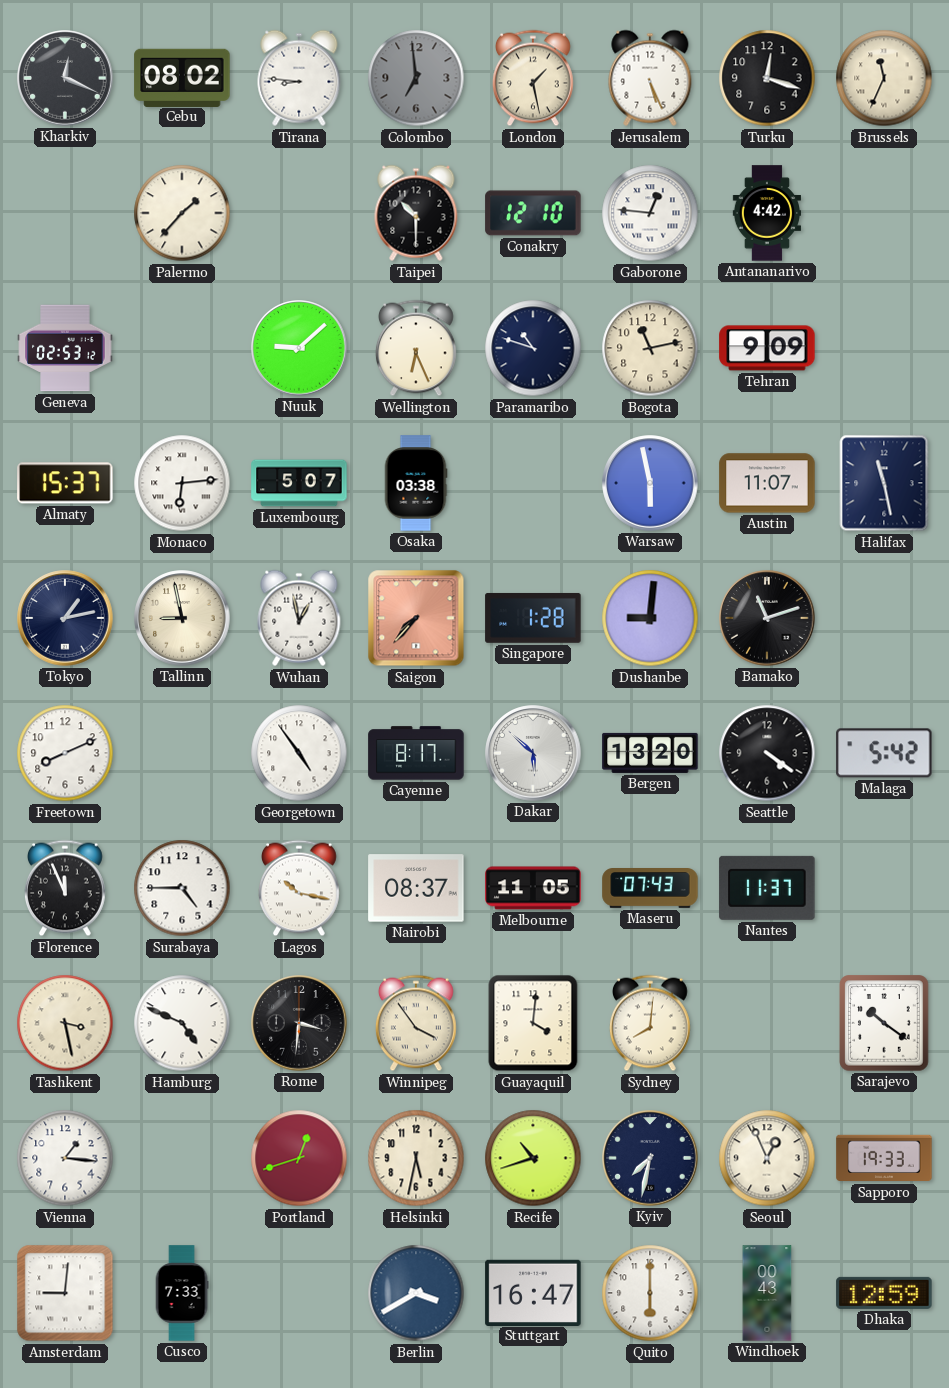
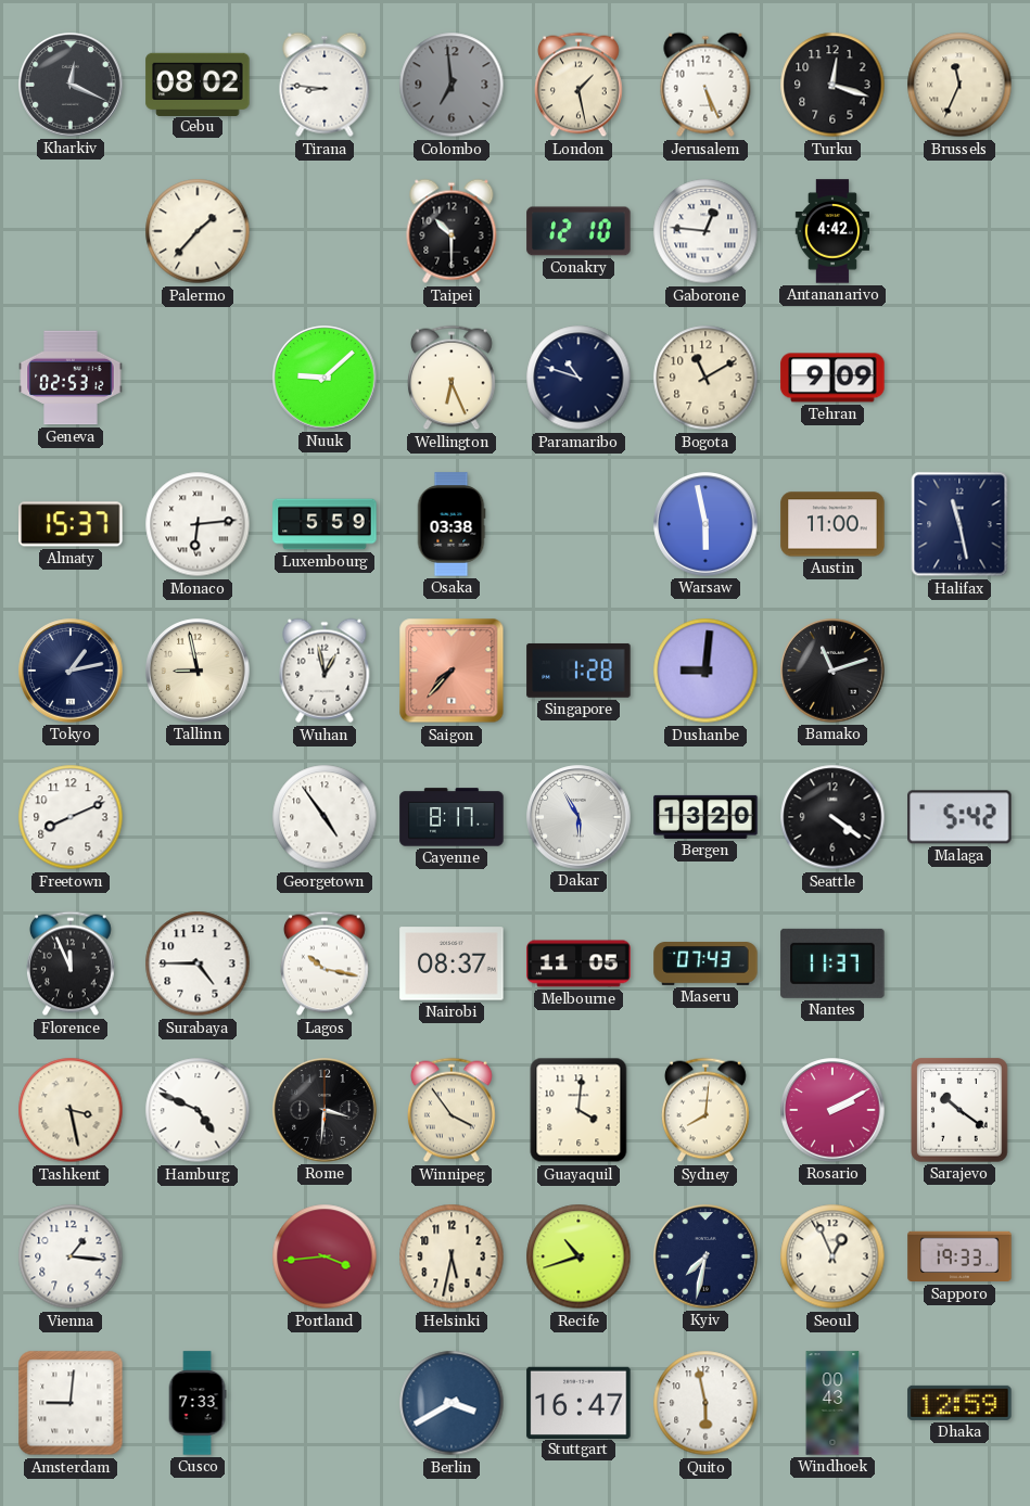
Bogota: 11:13 -> 11:10 (705, 378)
Luxembourg: 5:07 -> 5:59 (325, 524)
Austin: 11:07 -> 11:00 (832, 524)
Dakar: 5:52 -> 5:55 (578, 817)
Rosario: none -> 2:10 (832, 1110)
Portland: 12:42 -> 3:44 (325, 1256)
Quito: 6:00 -> 5:58 (705, 1403)
